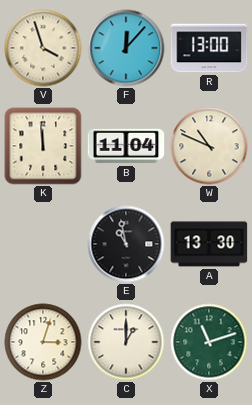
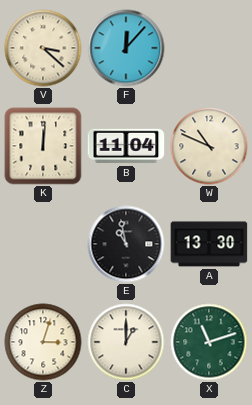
V: 3:57 -> 3:22 (43, 48)
R: 13:00 -> none (209, 48)
K: 11:59 -> 12:01 (43, 146)
